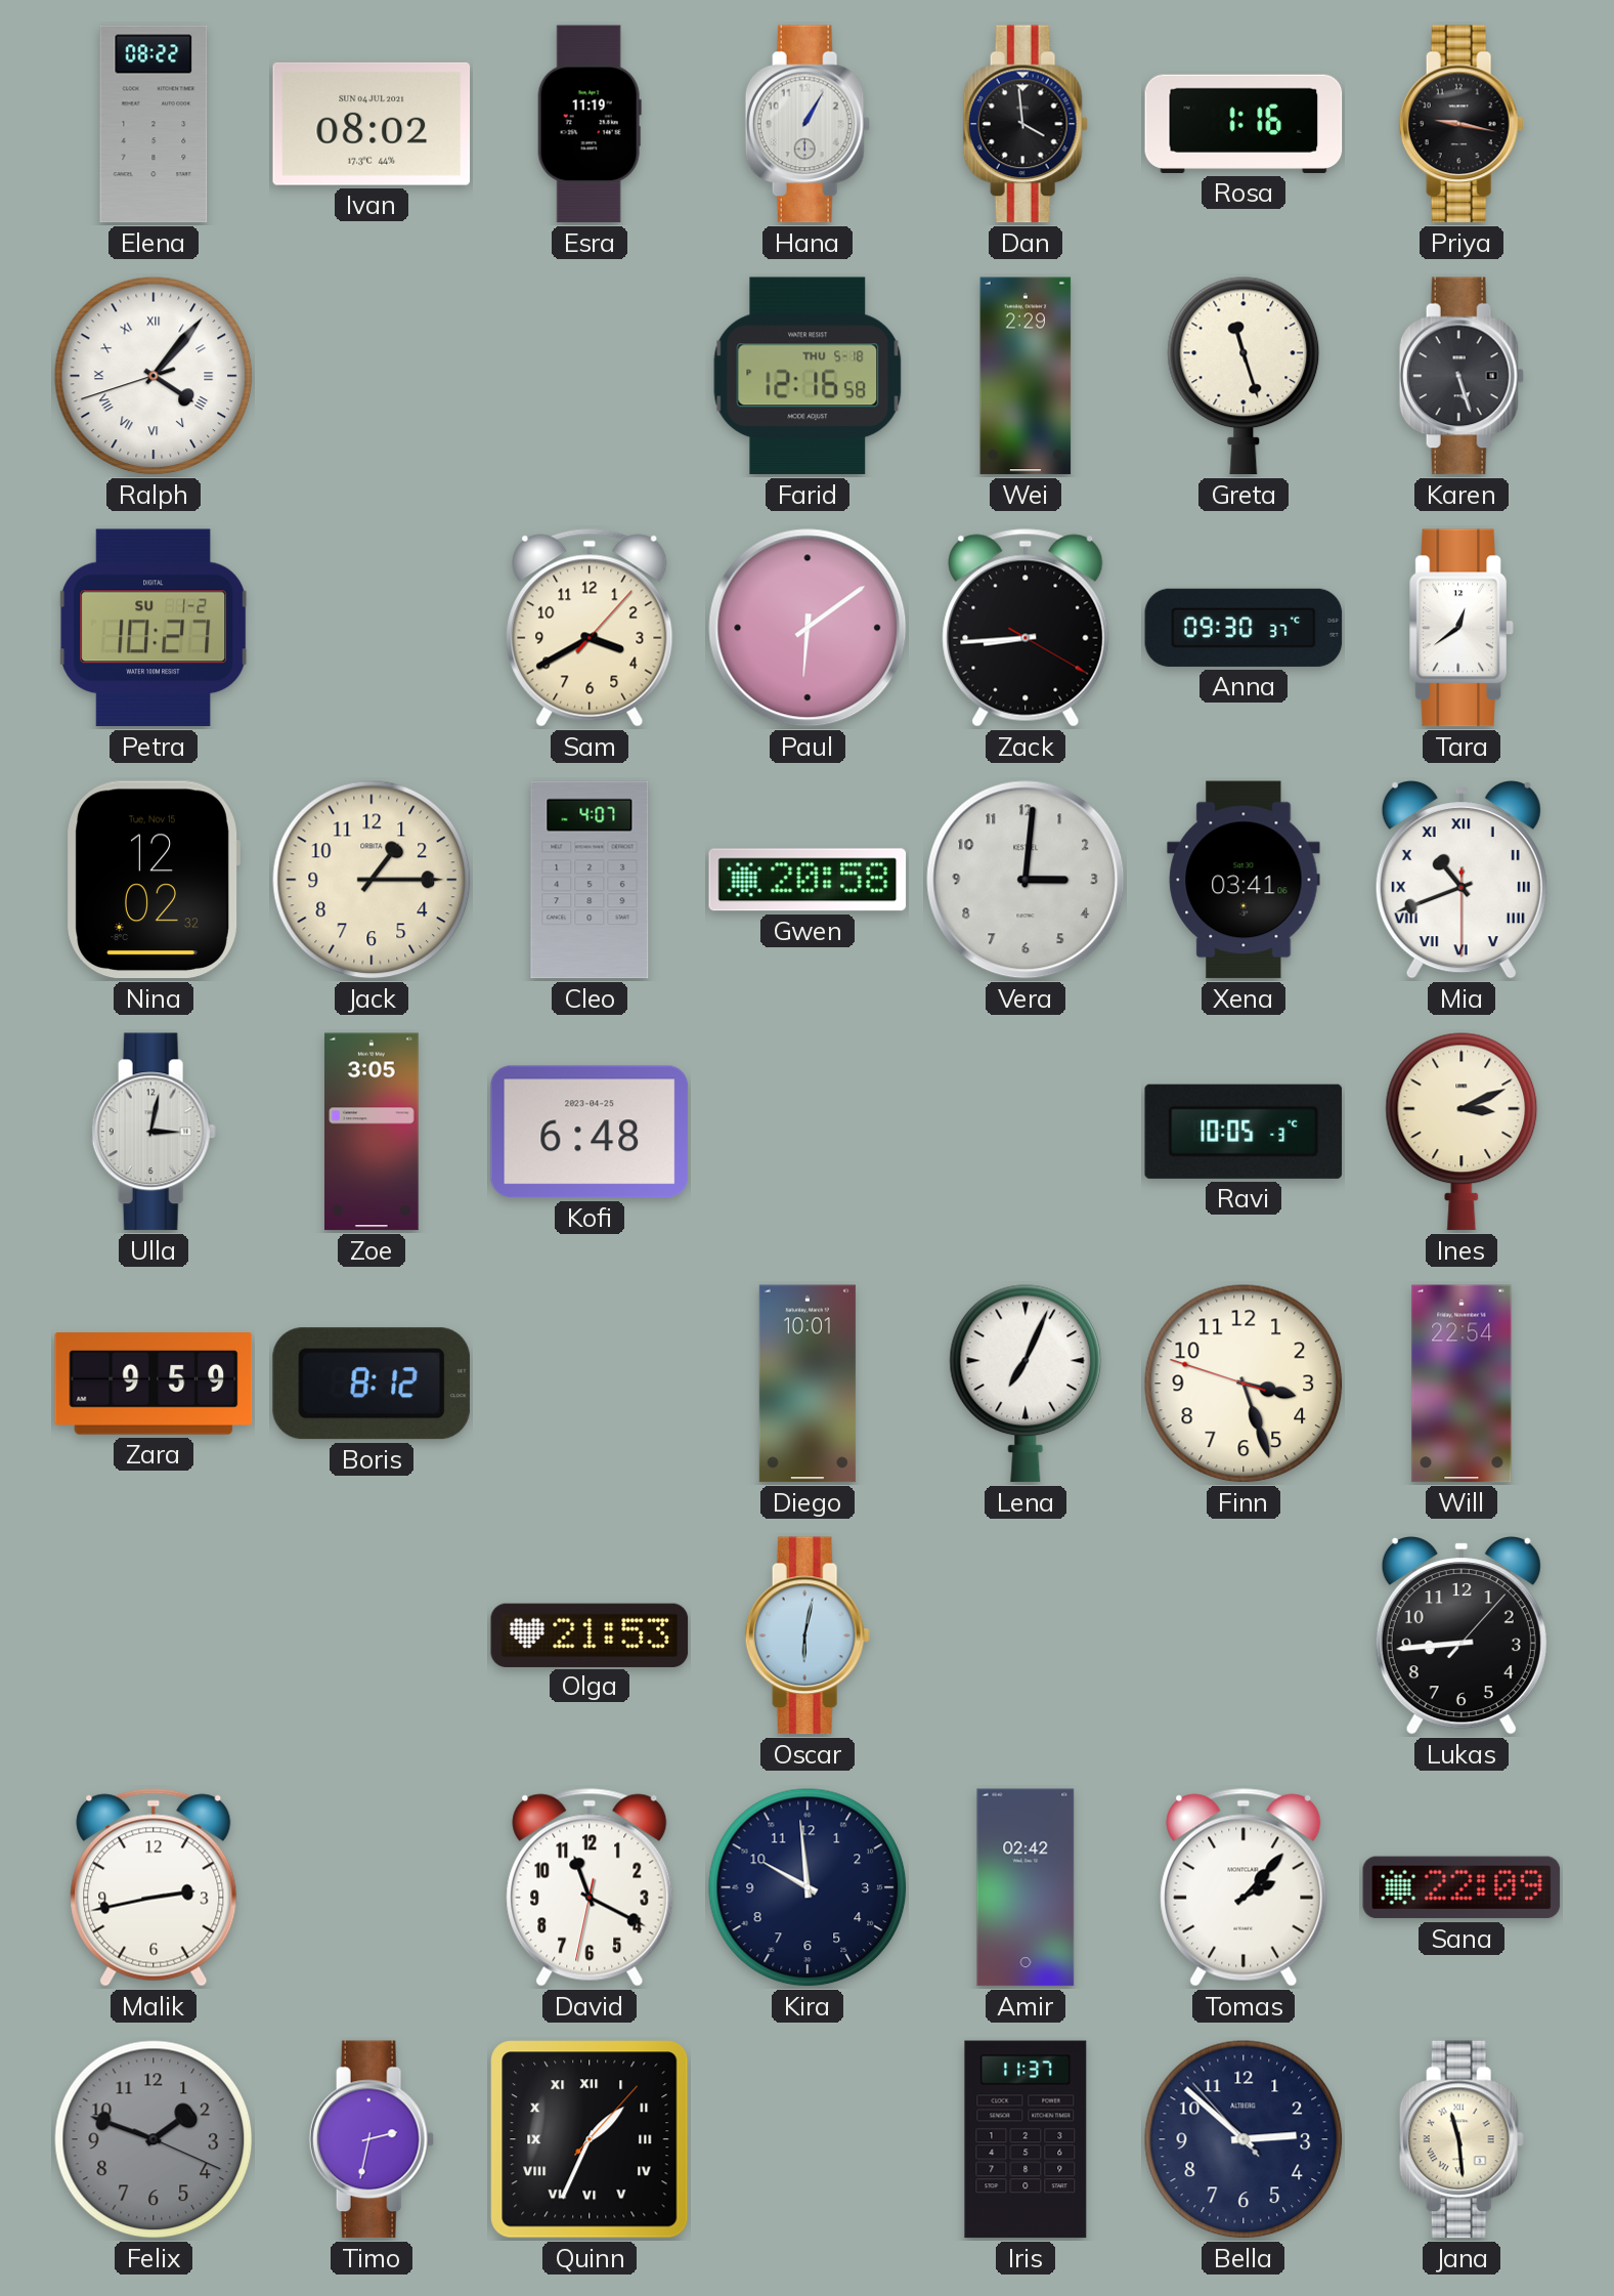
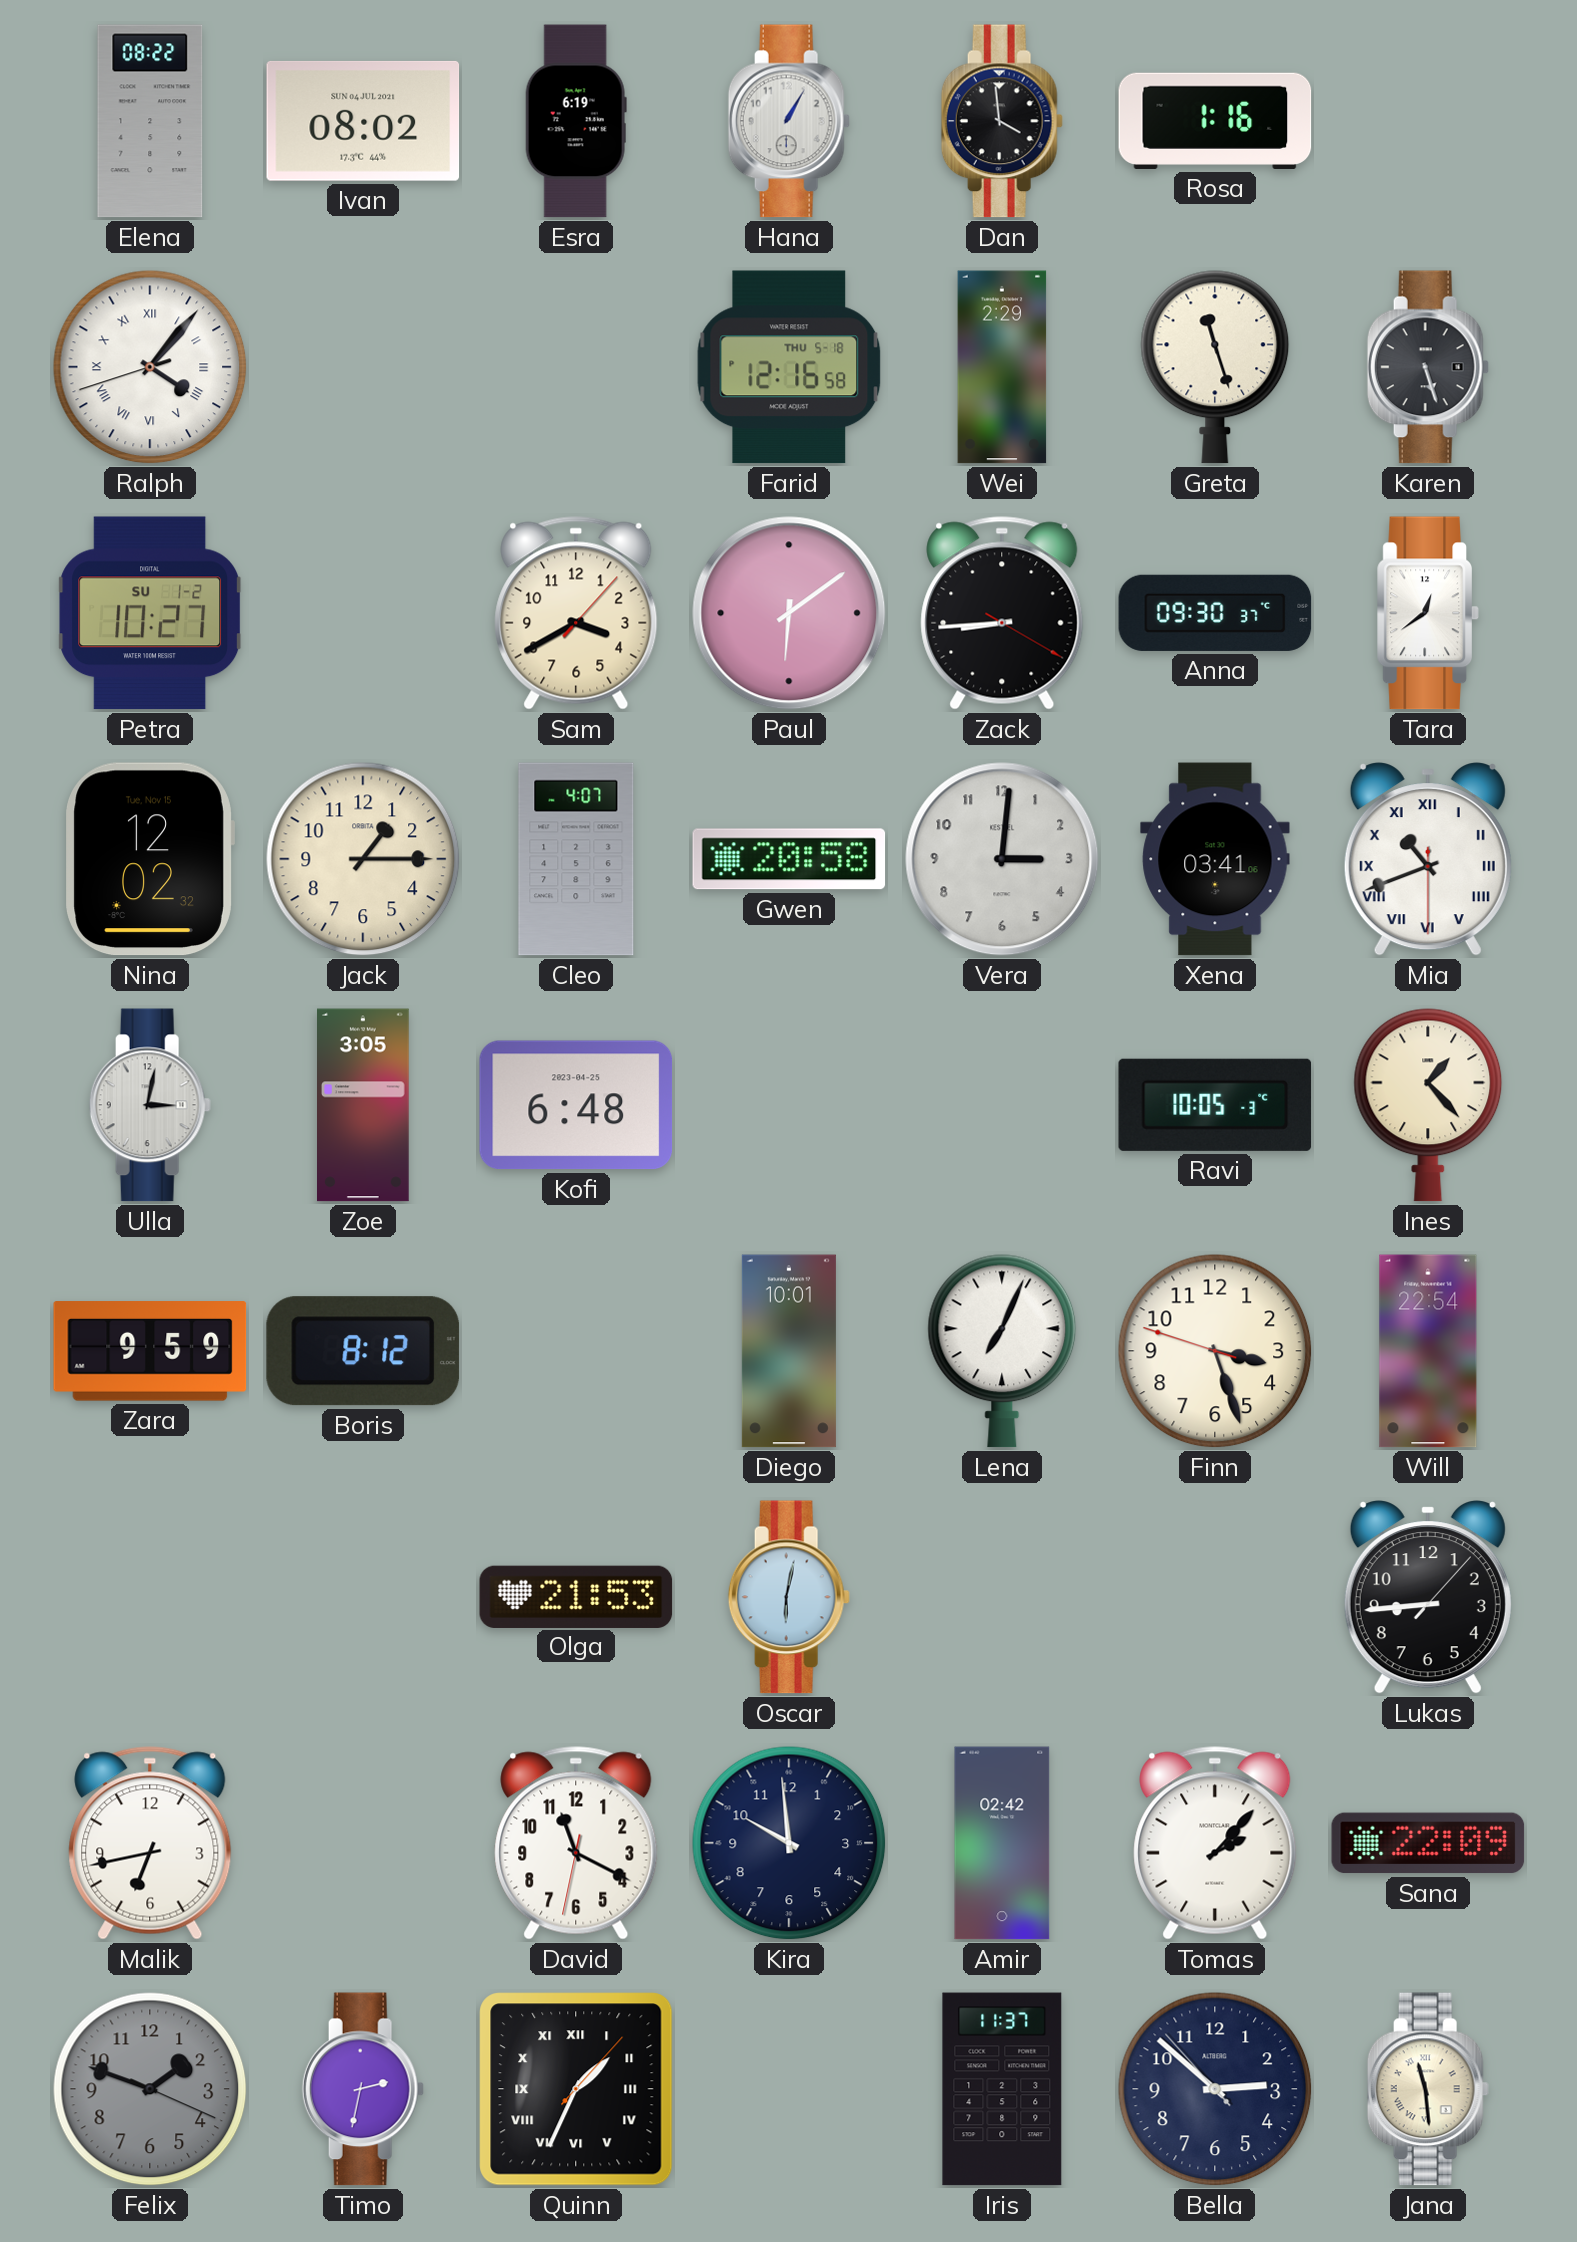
Esra: 11:19 -> 6:19 (576, 121)
Priya: 9:17 -> none (1462, 124)
Ines: 3:11 -> 1:23 (1428, 1105)
Malik: 2:43 -> 6:43 (150, 1843)
